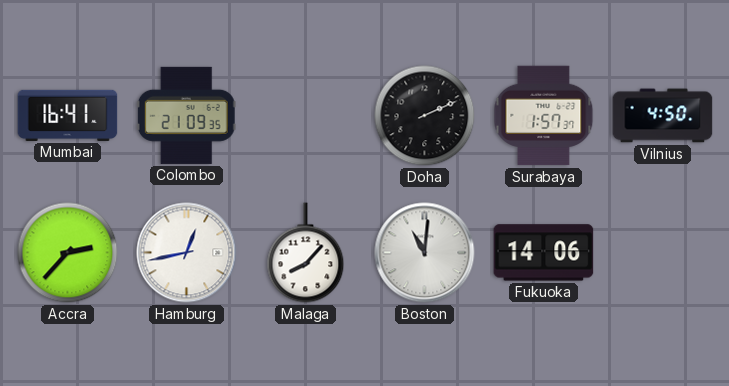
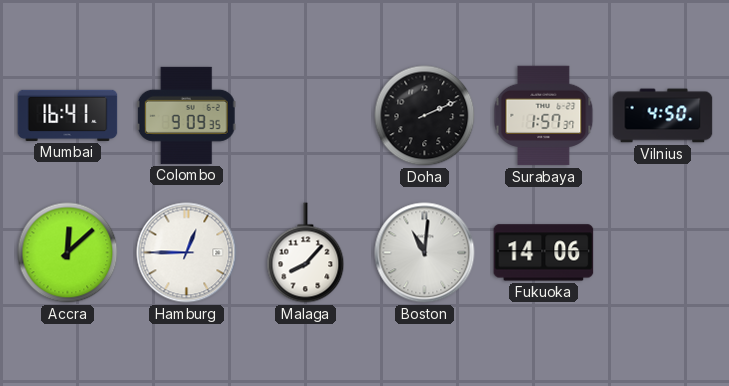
Colombo: 21:09 -> 9:09 (186, 115)
Accra: 2:37 -> 12:08 (68, 253)
Hamburg: 12:43 -> 12:45 (187, 253)
